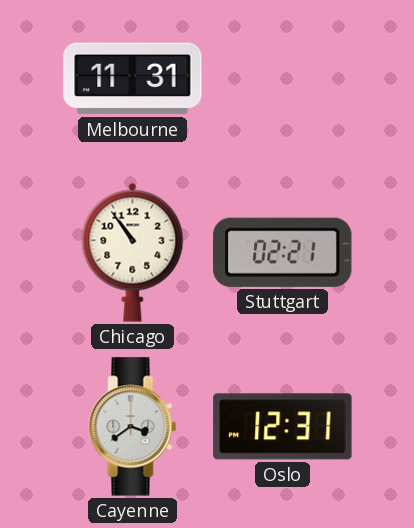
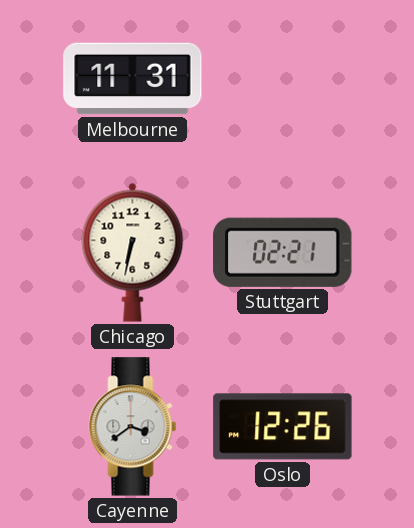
Chicago: 10:54 -> 6:32 (133, 252)
Oslo: 12:31 -> 12:26 (283, 427)
